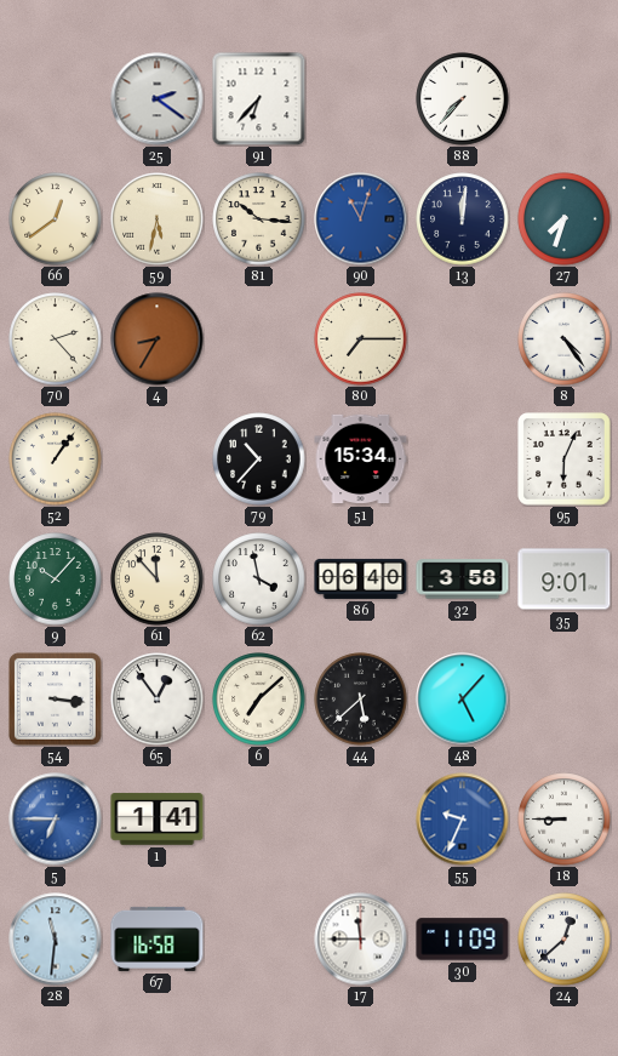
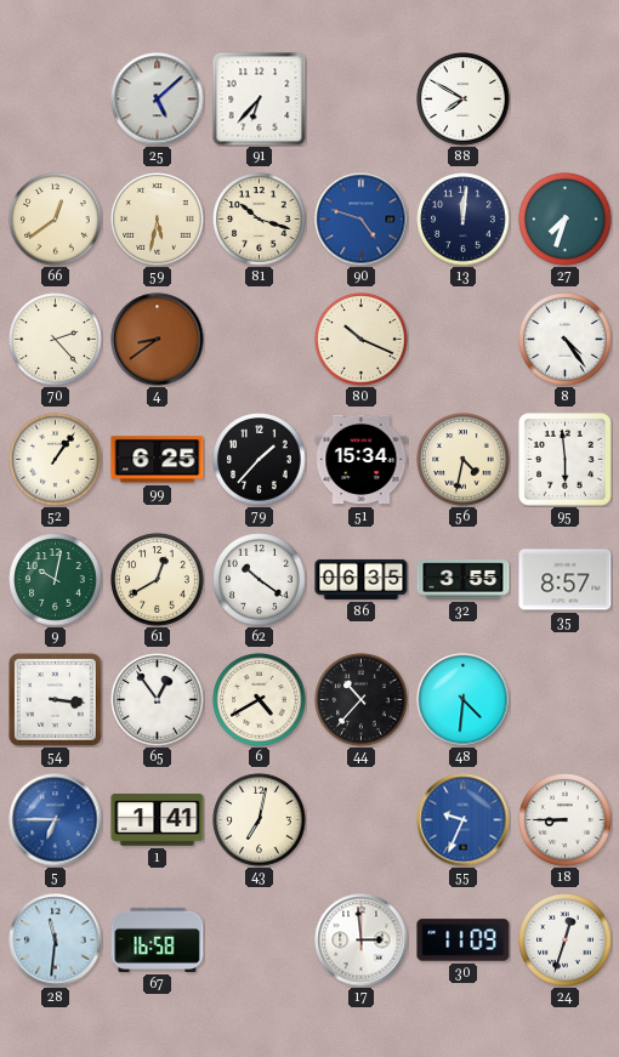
25: 2:21 -> 5:08 (158, 100)
88: 7:37 -> 7:50 (464, 100)
81: 10:16 -> 10:18 (260, 220)
90: 11:03 -> 4:48 (362, 220)
4: 8:35 -> 8:39 (158, 340)
80: 7:15 -> 10:19 (362, 340)
99: none -> 6:25 (158, 460)
79: 10:37 -> 1:37 (260, 460)
56: none -> 4:32 (464, 460)
95: 6:04 -> 5:59 (566, 460)
9: 10:07 -> 10:02 (56, 580)
61: 11:53 -> 12:40 (158, 580)
62: 3:58 -> 10:21 (260, 580)
86: 06:40 -> 06:35 (362, 579)
32: 3:58 -> 3:55 (464, 580)
35: 9:01 -> 8:57 (566, 580)
6: 7:08 -> 4:40 (260, 700)
44: 5:38 -> 10:37 (362, 700)
48: 5:07 -> 4:31 (464, 700)
43: none -> 7:02 (260, 820)
17: 11:45 -> 2:59 (362, 940)
24: 12:38 -> 12:33 (566, 940)
